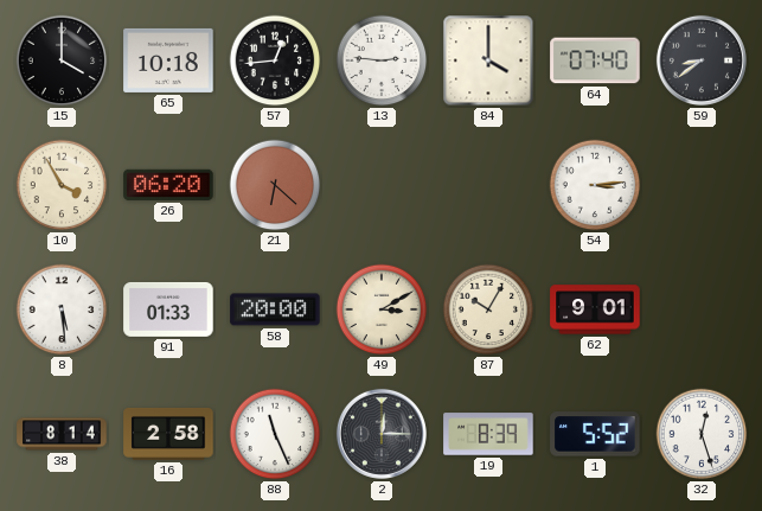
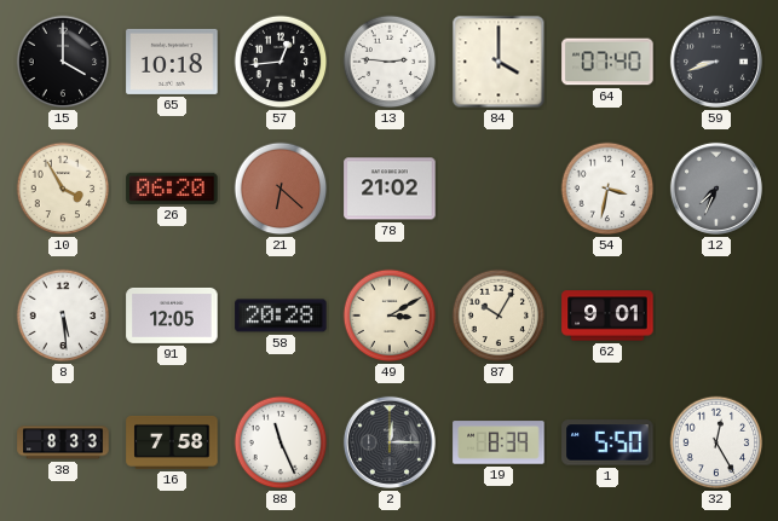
59: 8:39 -> 8:42 (716, 62)
78: none -> 21:02 (390, 189)
54: 3:14 -> 3:32 (607, 189)
12: none -> 7:34 (716, 189)
91: 01:33 -> 12:05 (172, 316)
58: 20:00 -> 20:28 (281, 316)
38: 8:14 -> 8:33 (63, 442)
16: 2:58 -> 7:58 (172, 442)
1: 5:52 -> 5:50 (607, 442)
32: 12:27 -> 12:25 (716, 442)
